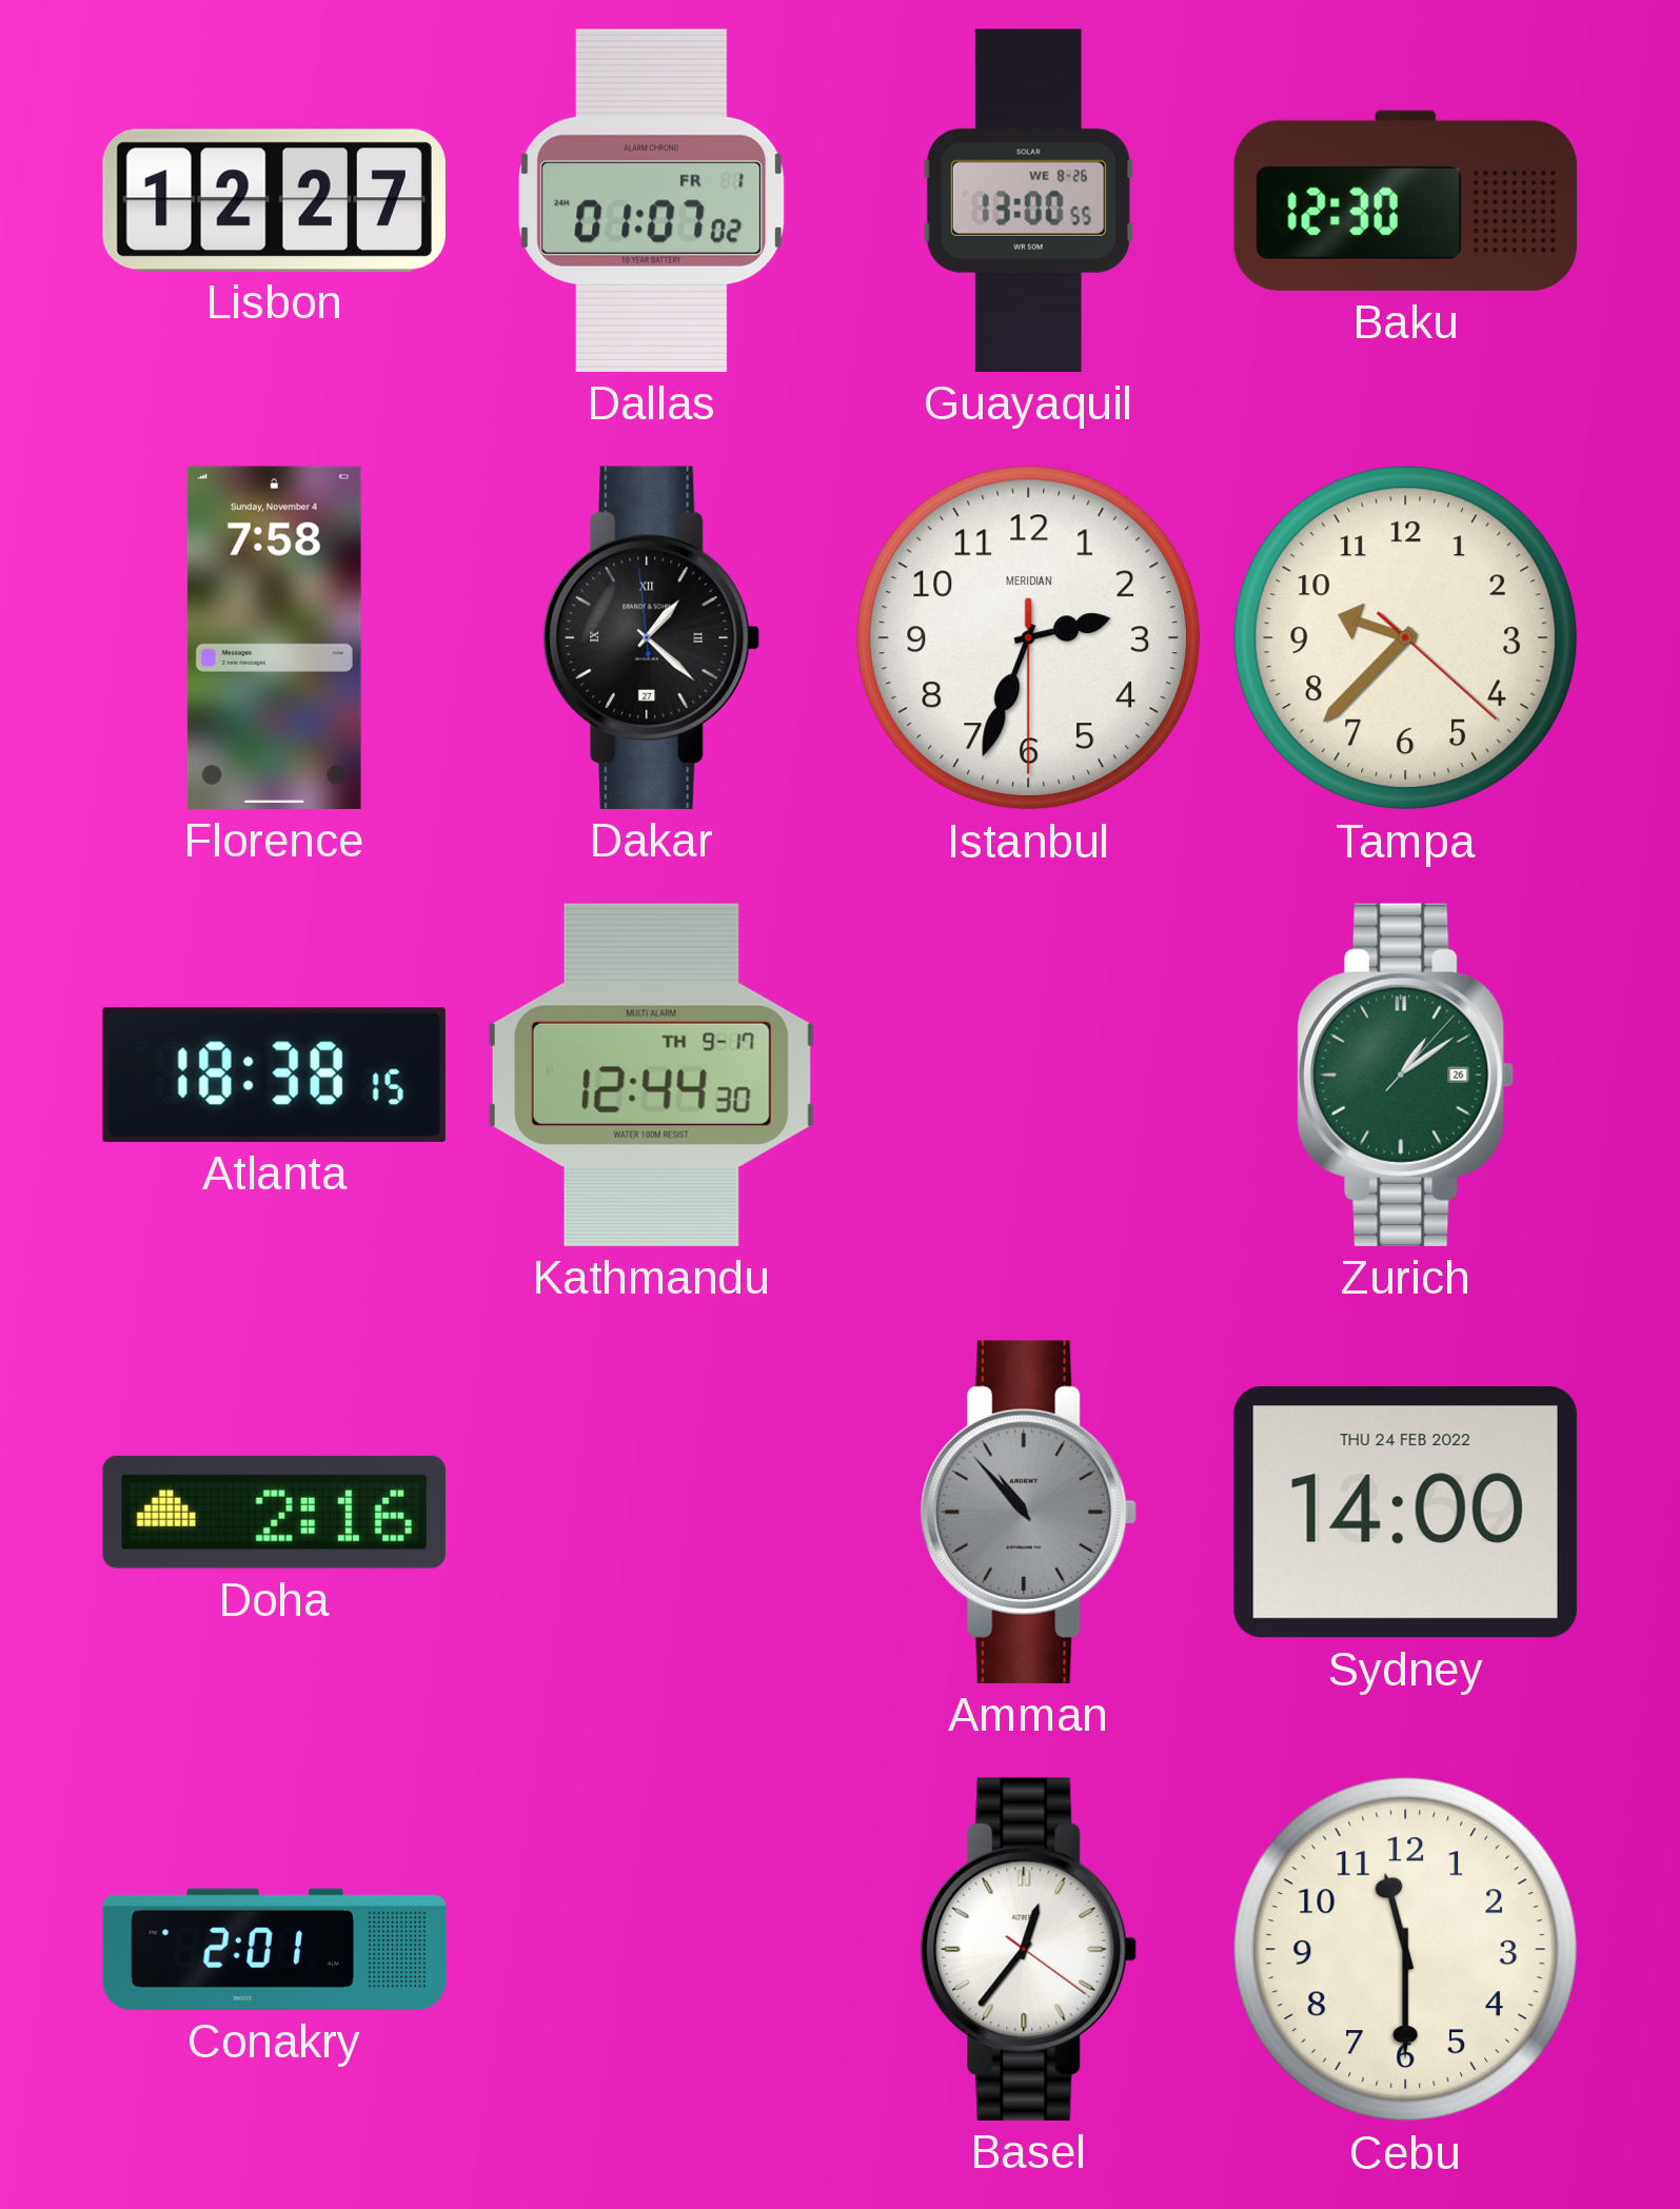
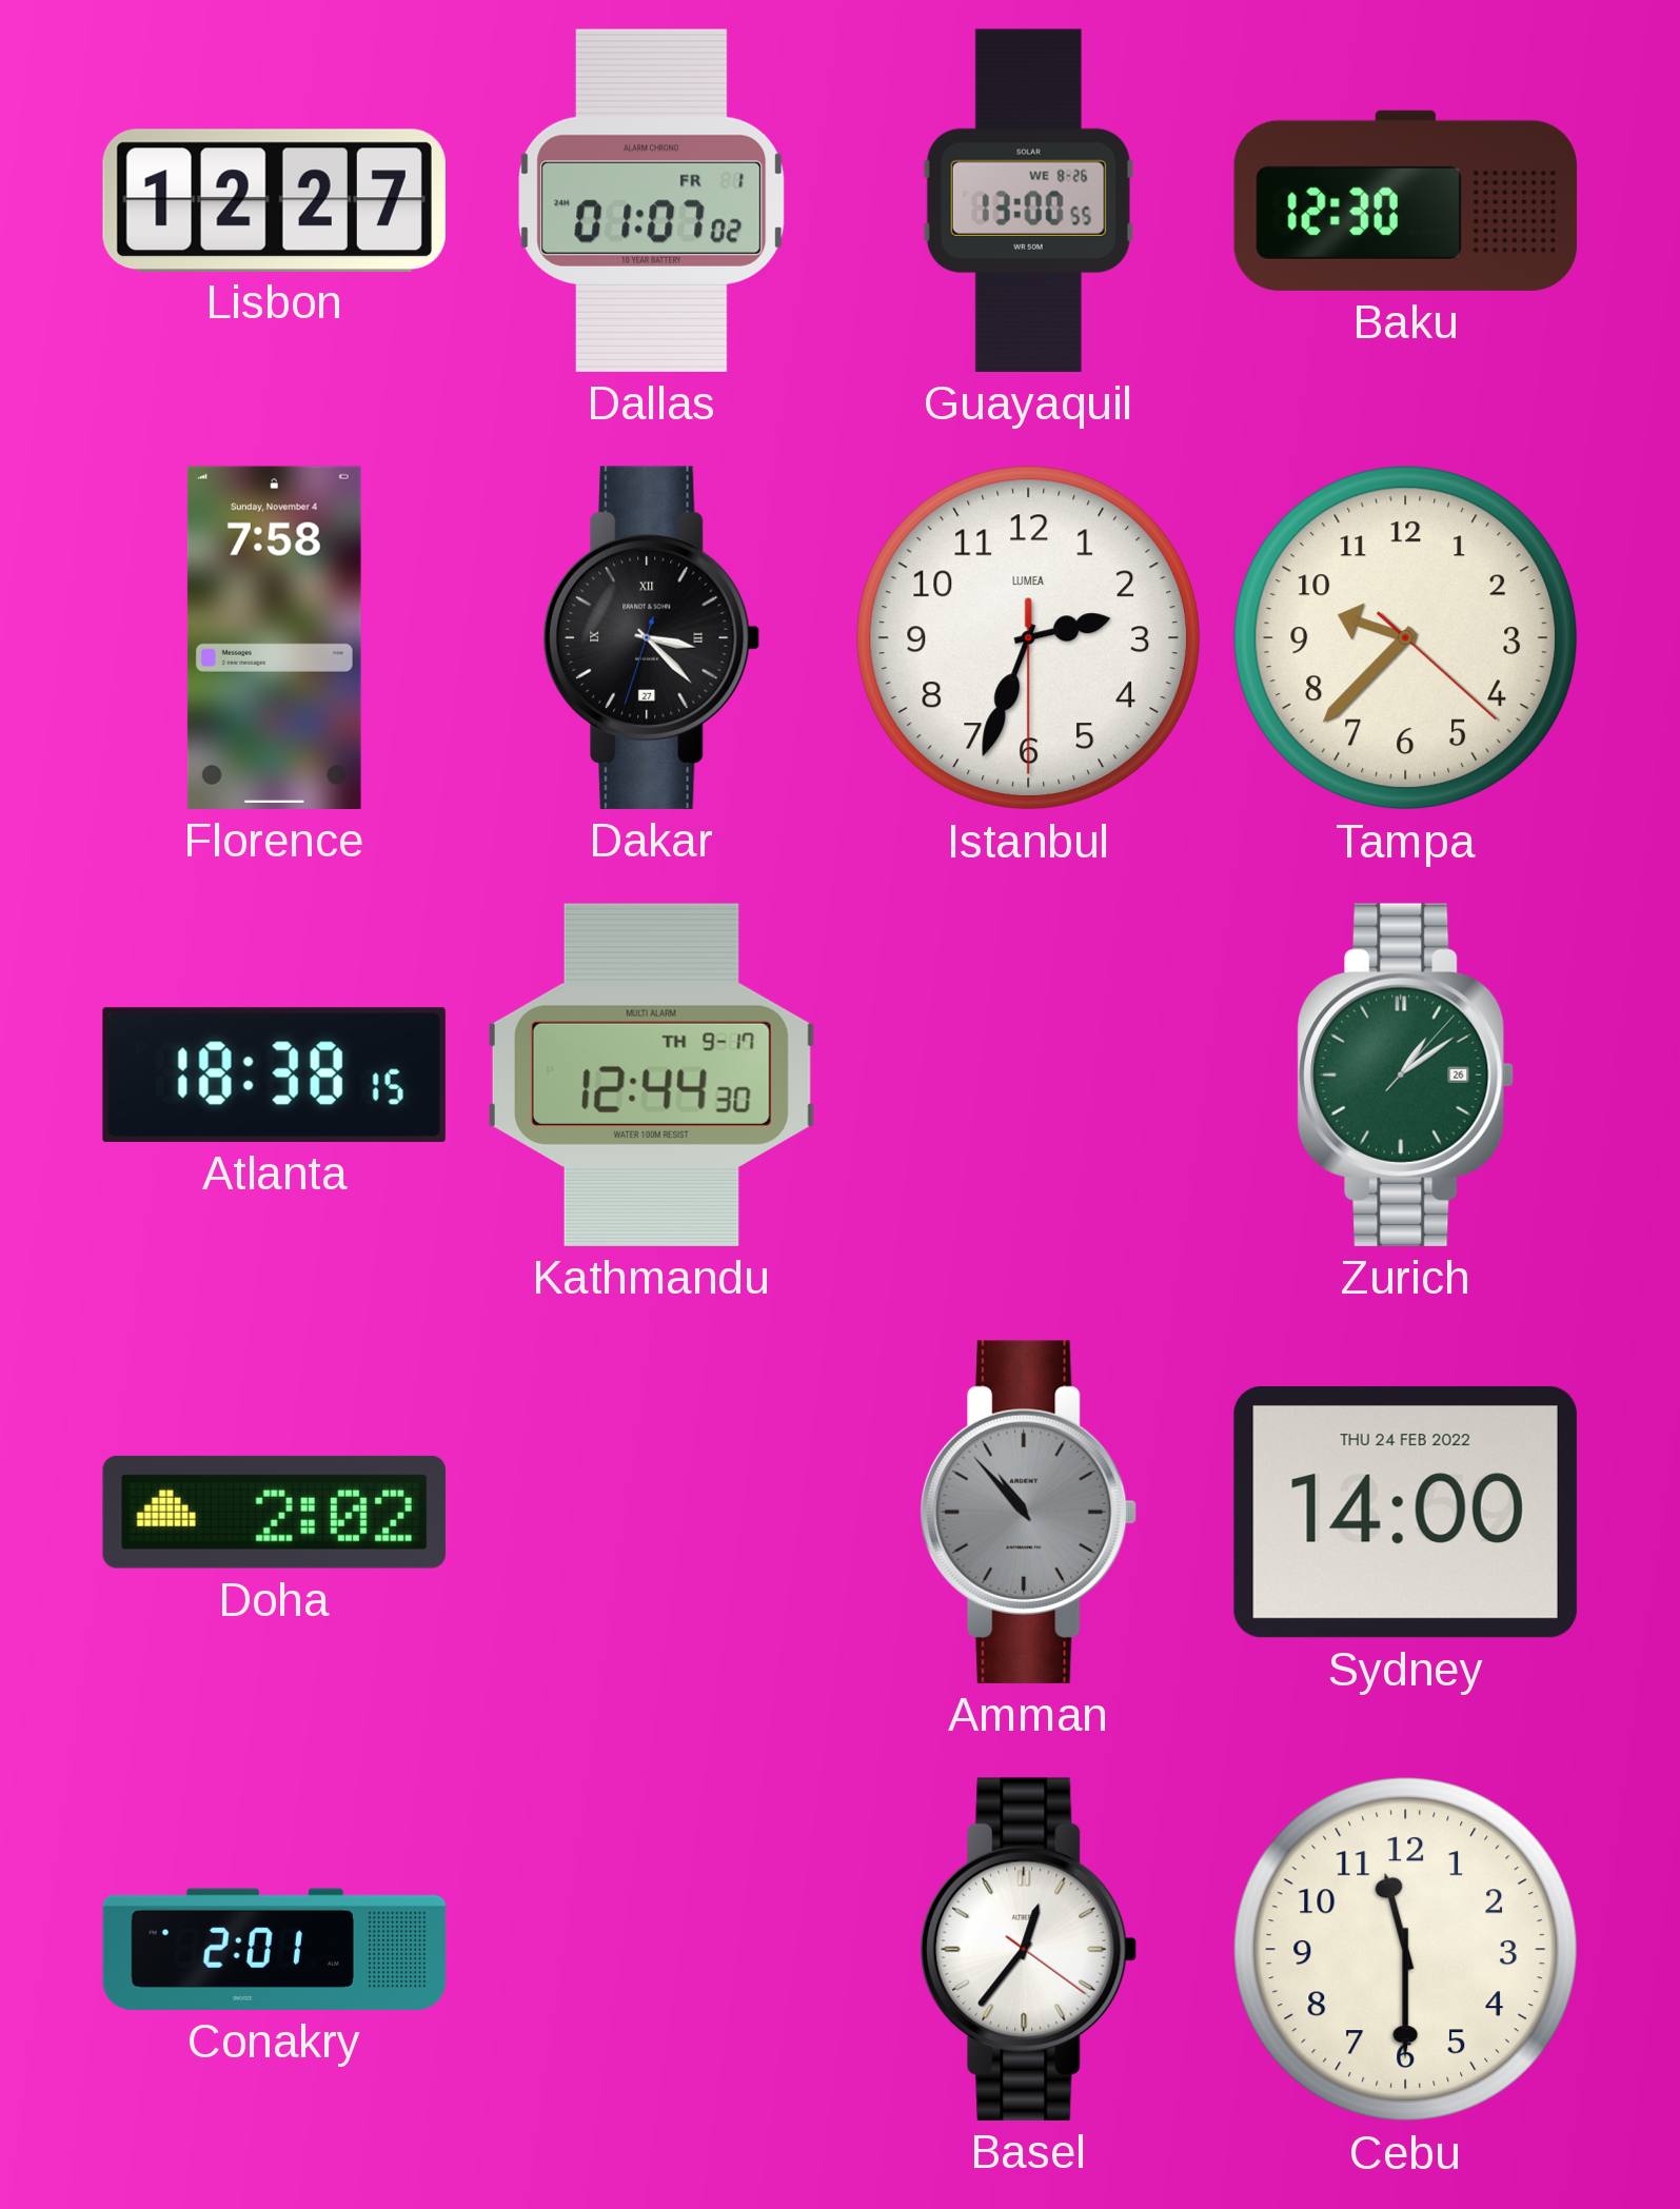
Dakar: 1:21 -> 3:22 (652, 637)
Istanbul brand: MERIDIAN -> LUMEA (1029, 638)
Doha: 2:16 -> 2:02 (274, 1512)
